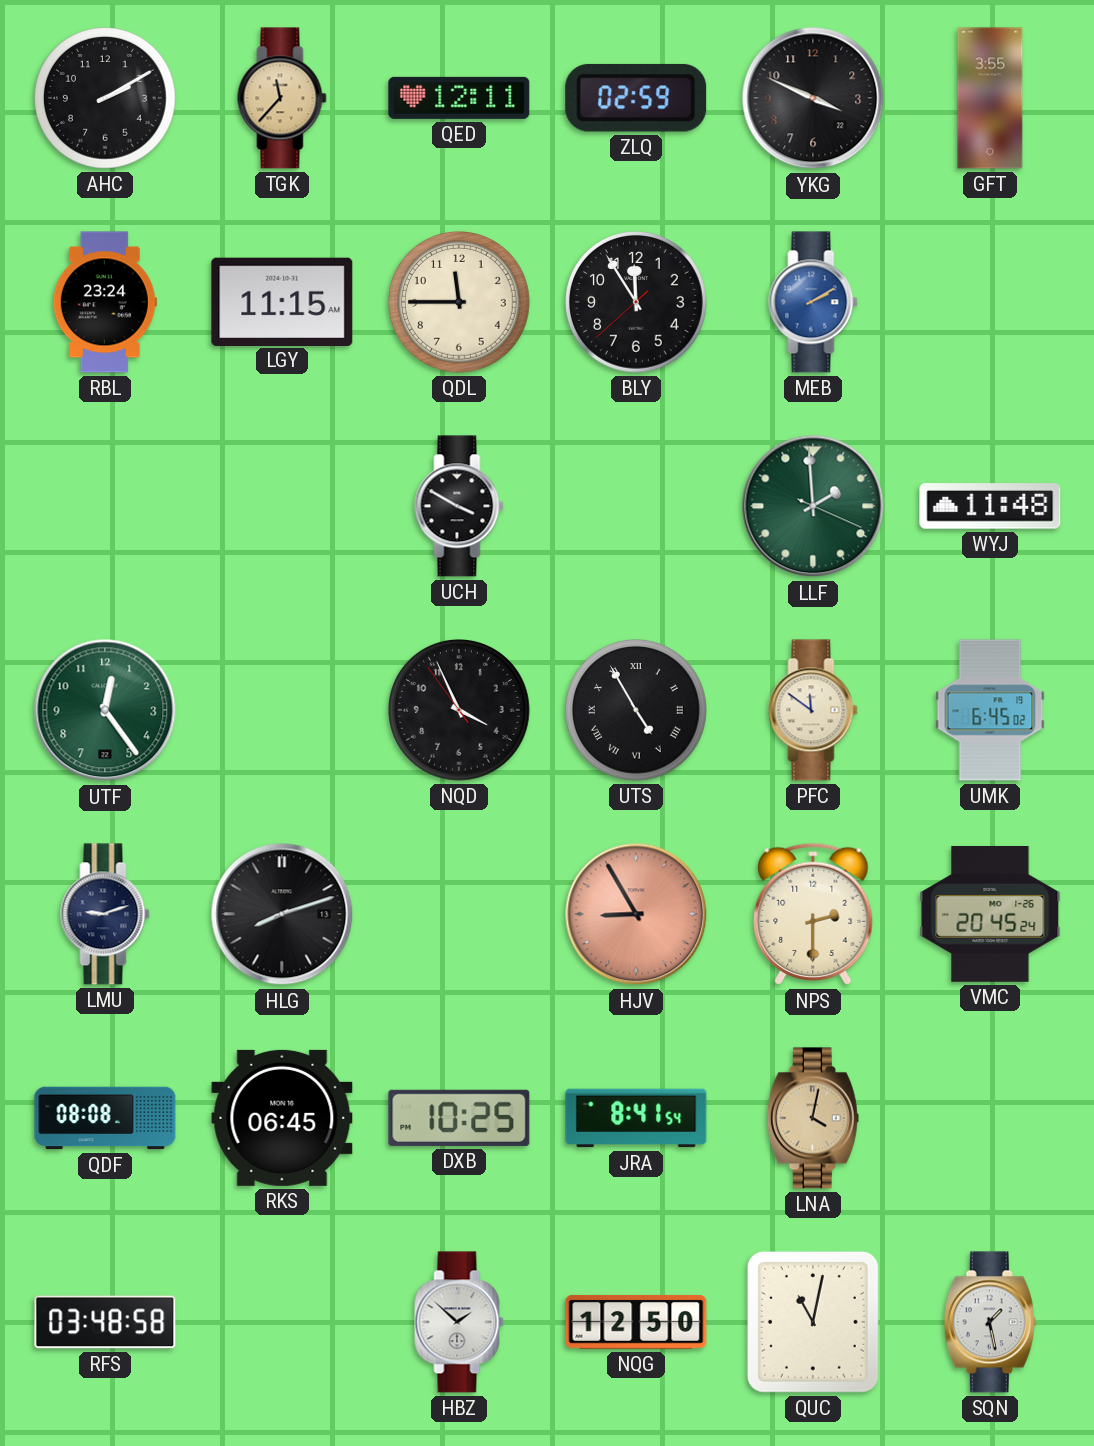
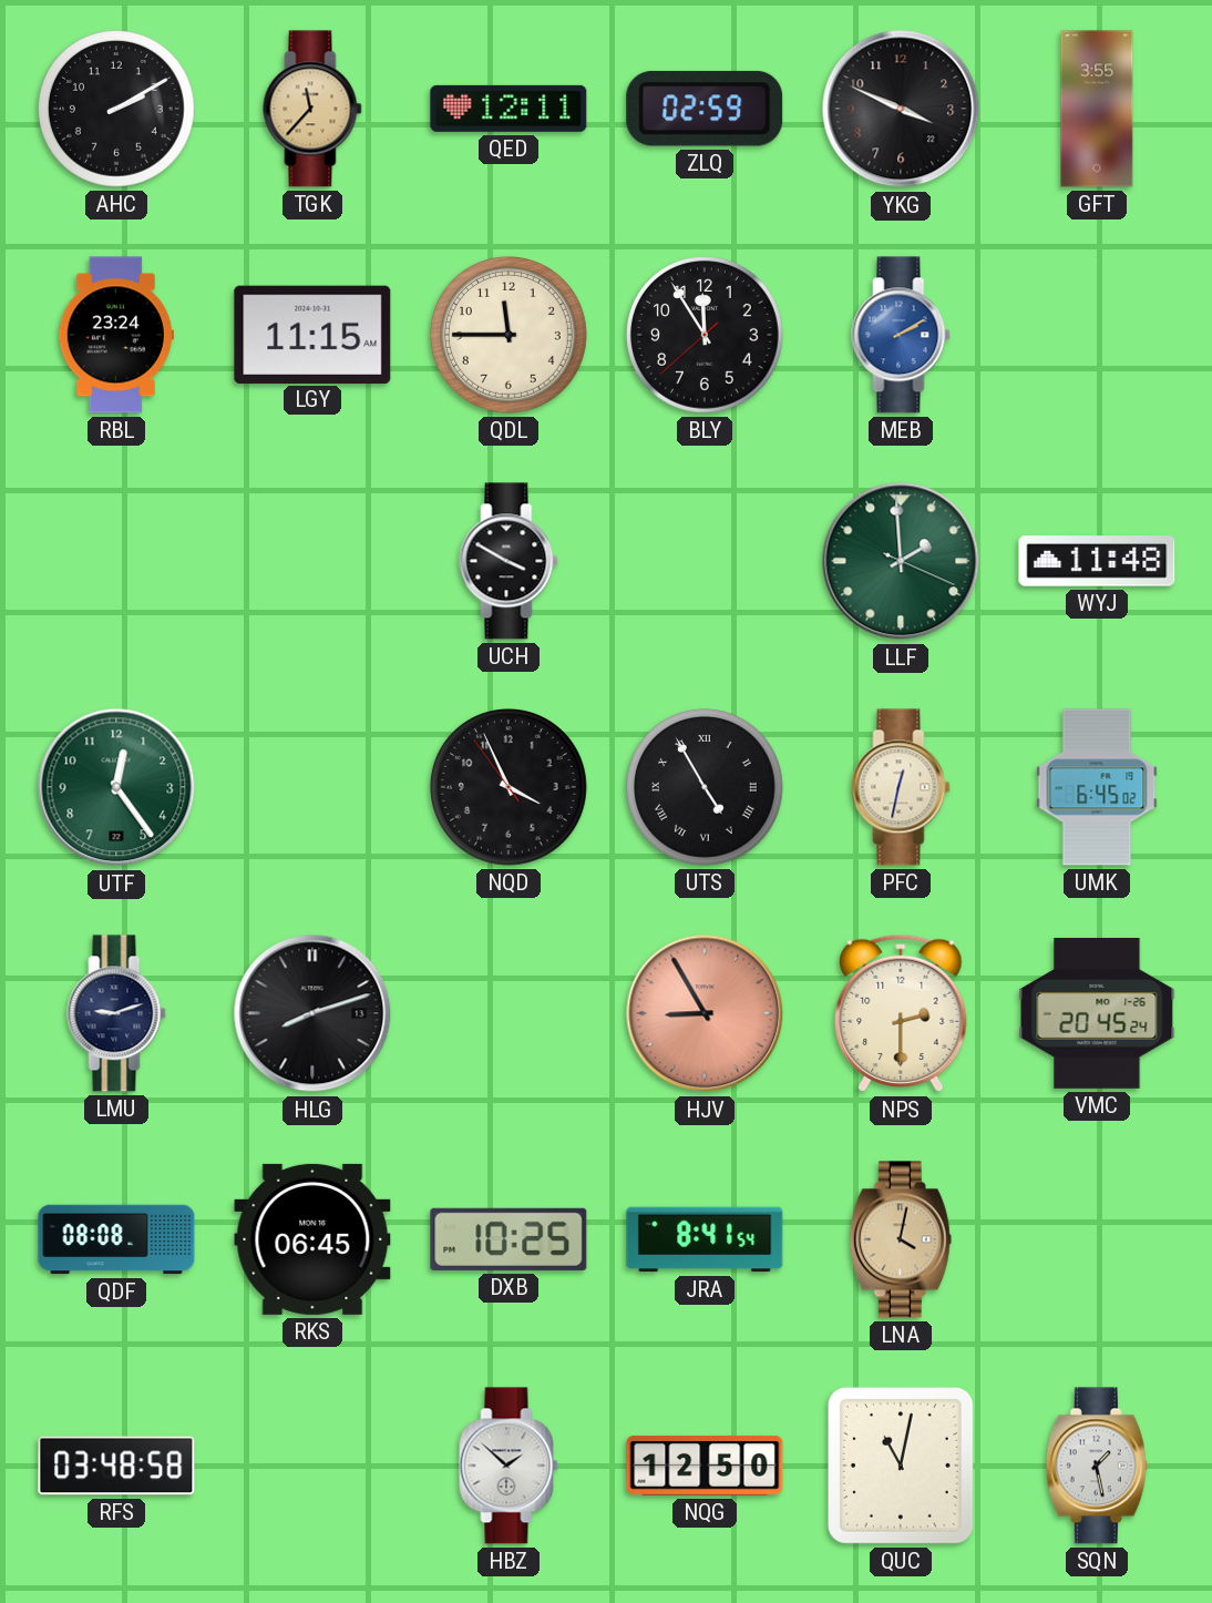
PFC: 11:51 -> 12:32 (901, 787)
